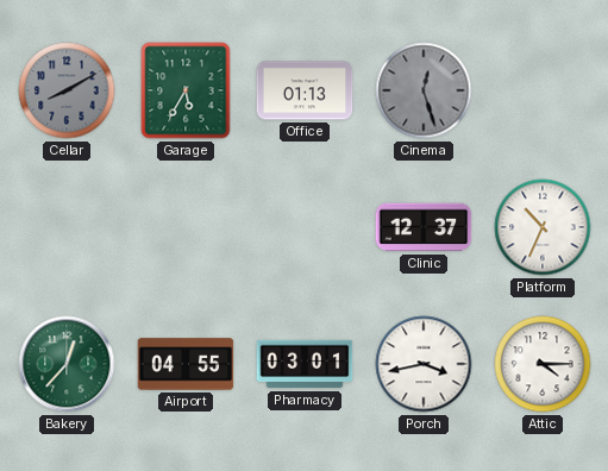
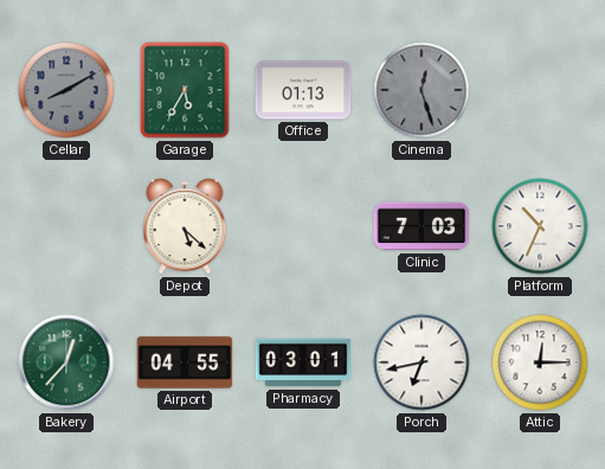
Depot: none -> 5:22 (185, 226)
Clinic: 12:37 -> 7:03 (421, 226)
Porch: 3:43 -> 6:43 (421, 362)
Attic: 4:15 -> 12:15 (540, 362)
